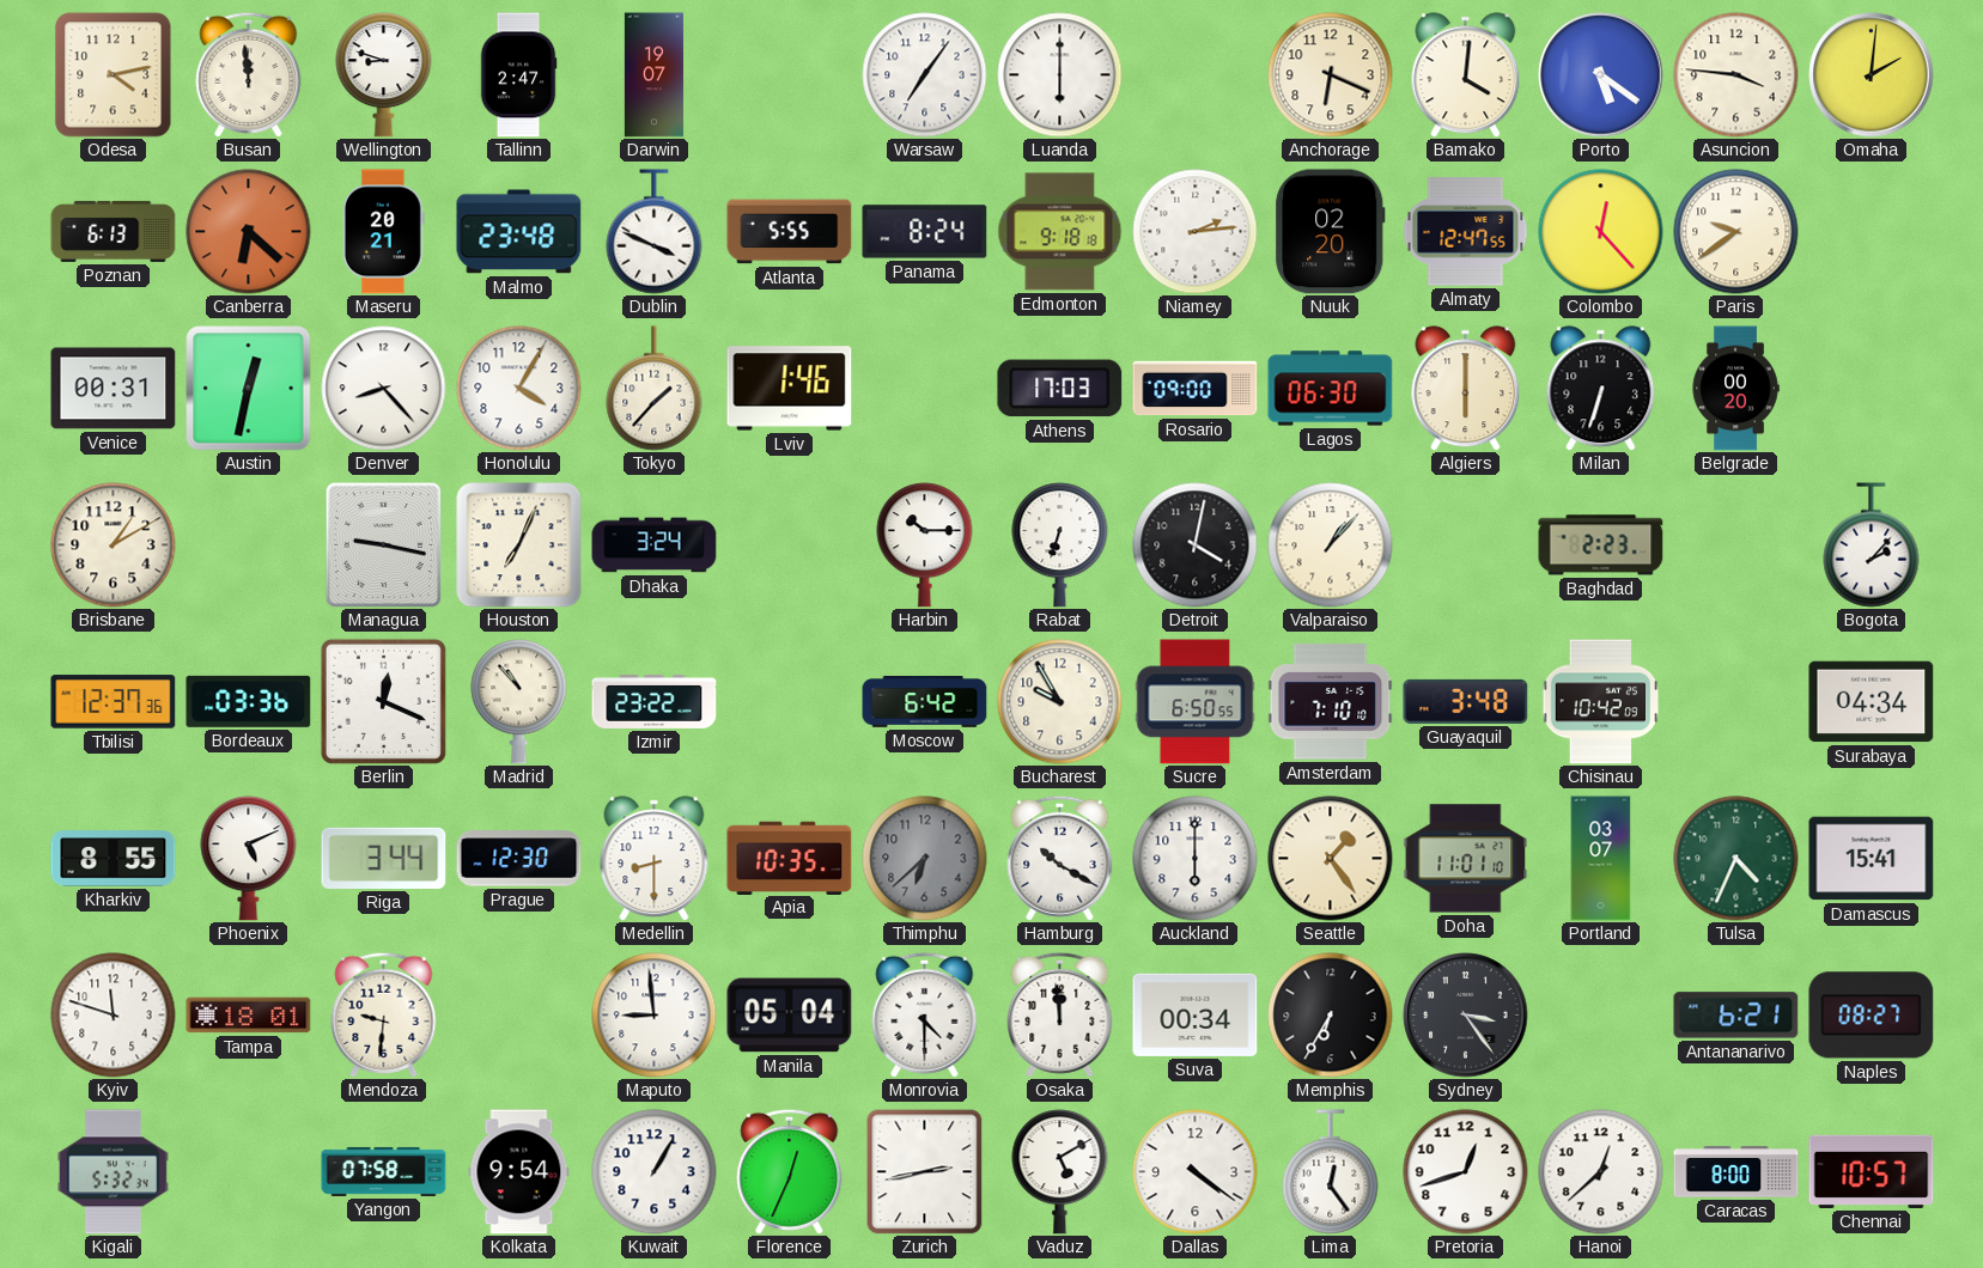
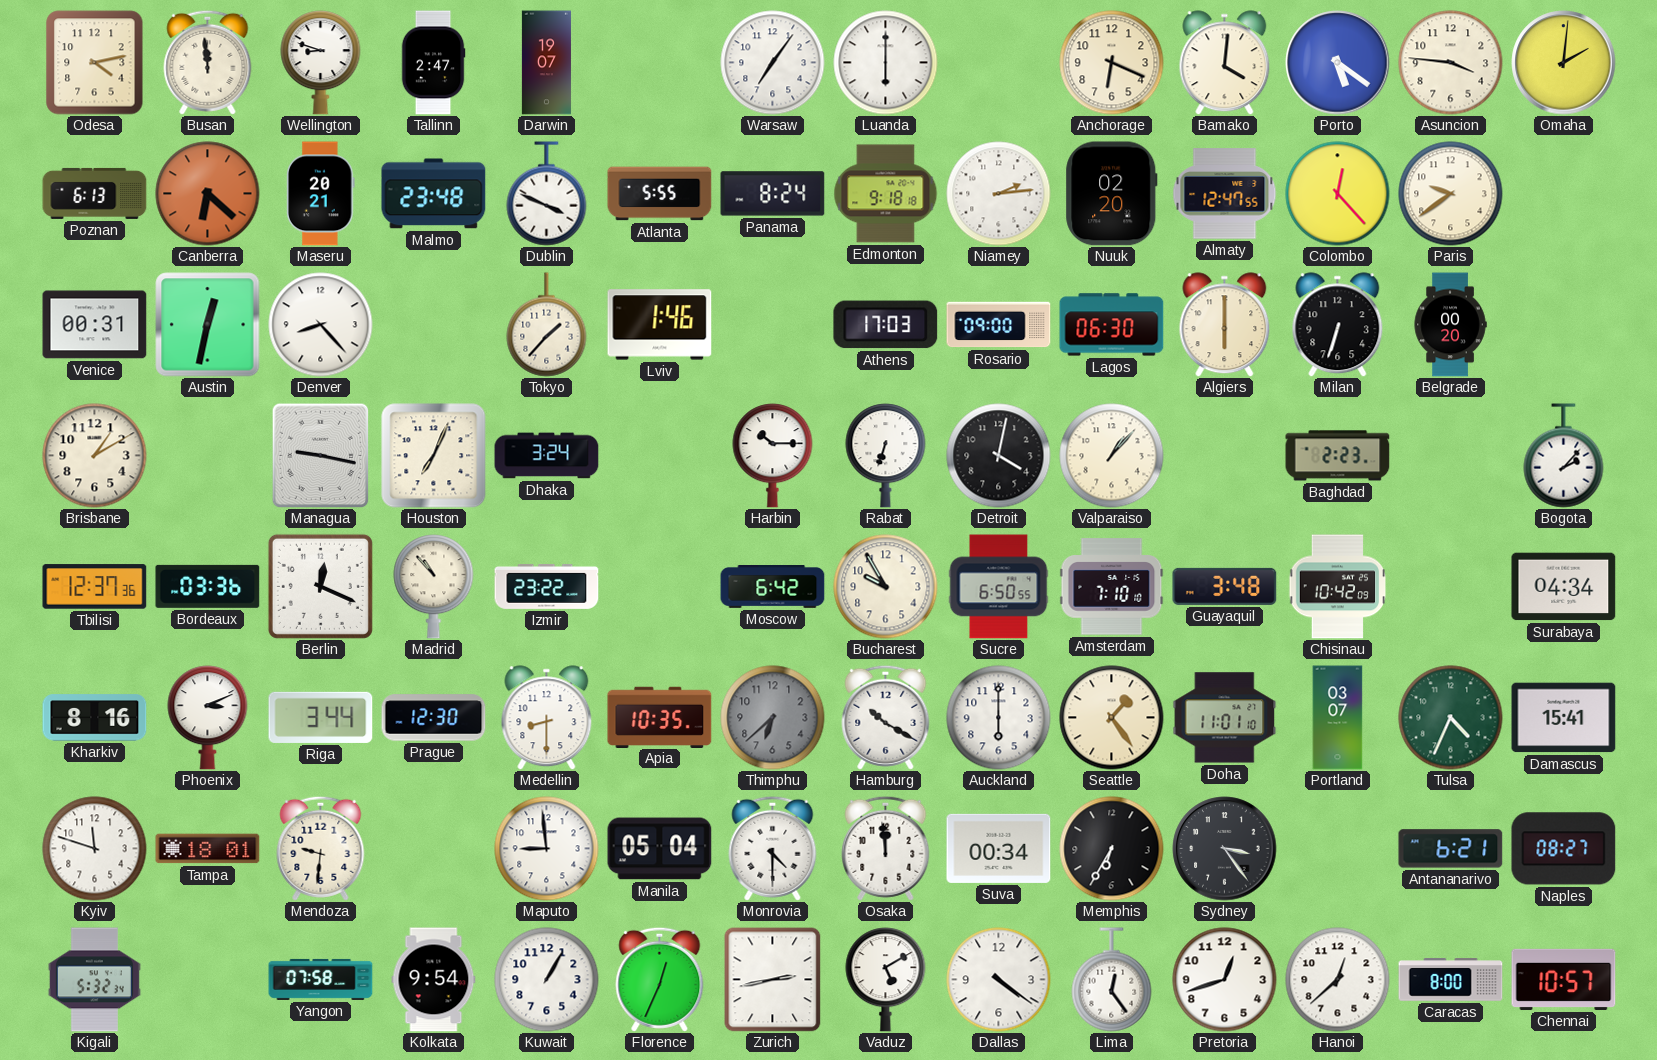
Honolulu: 4:05 -> none (519, 389)
Kharkiv: 8:55 -> 8:16 (95, 718)
Phoenix: 5:11 -> 3:11 (208, 718)
